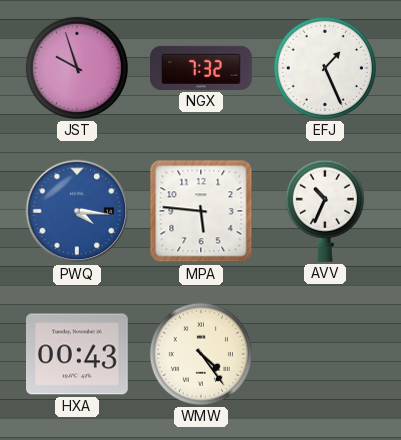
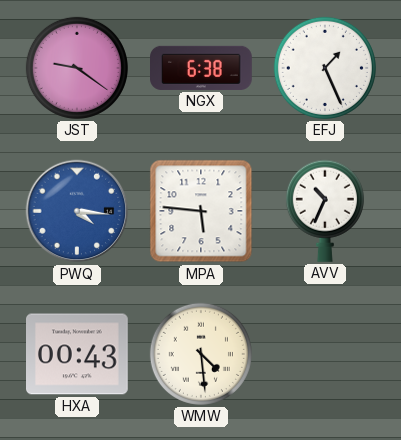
JST: 9:57 -> 9:21 (77, 68)
NGX: 7:32 -> 6:38 (202, 68)
WMW: 4:24 -> 4:29 (201, 354)
